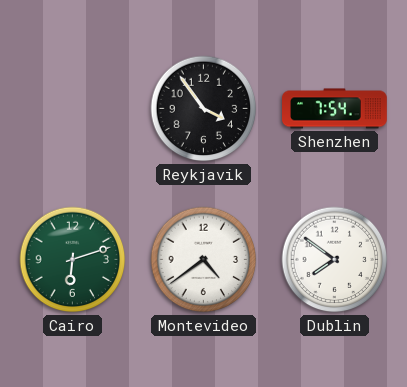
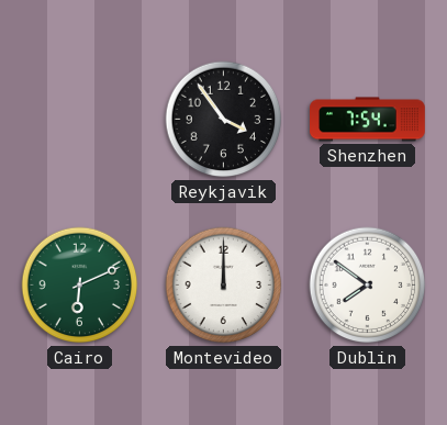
Cairo: 6:12 -> 6:11 (80, 286)
Montevideo: 4:39 -> 12:00 (224, 286)
